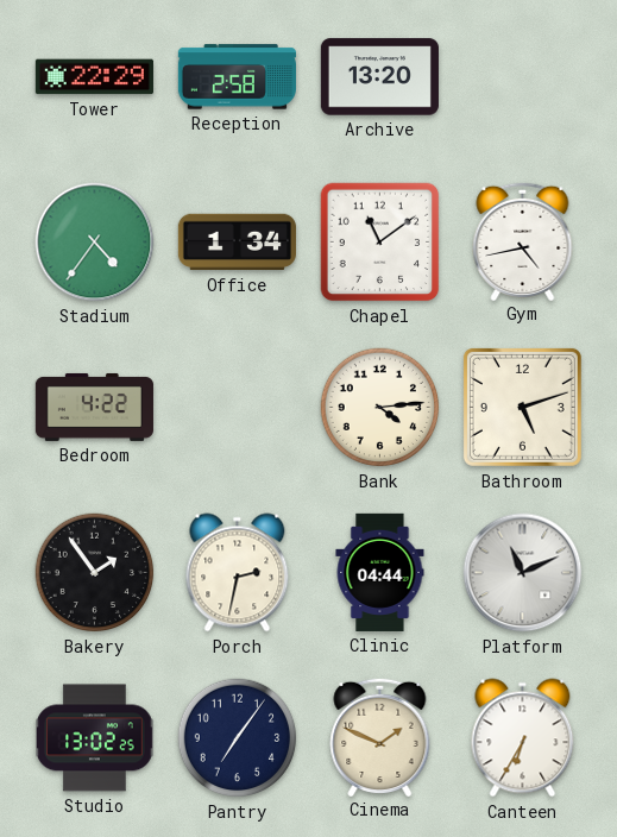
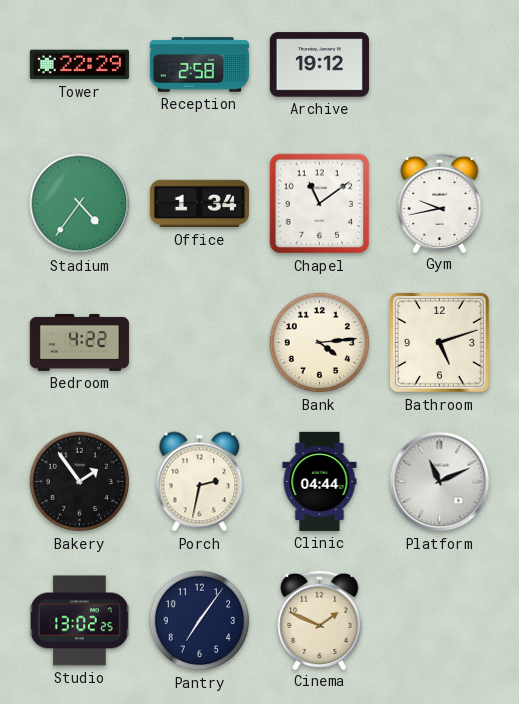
Archive: 13:20 -> 19:12 (319, 65)
Gym: 4:43 -> 9:43 (440, 202)
Canteen: 6:35 -> none (523, 738)
